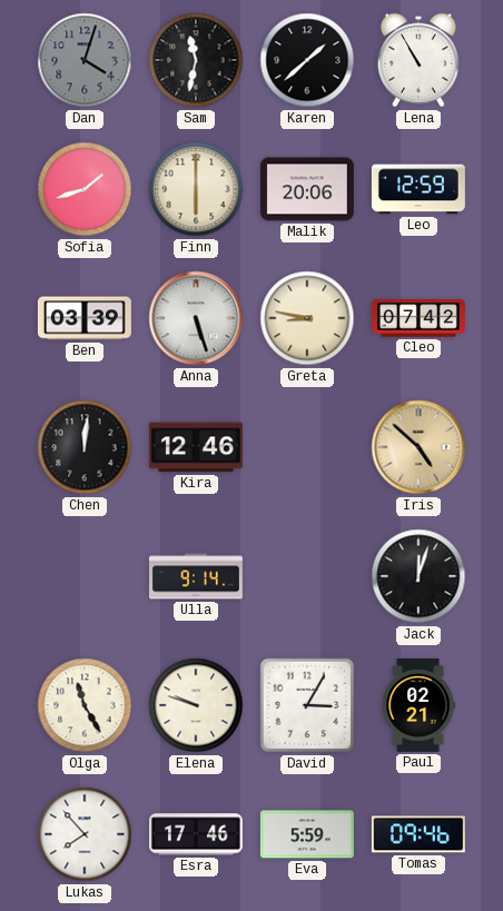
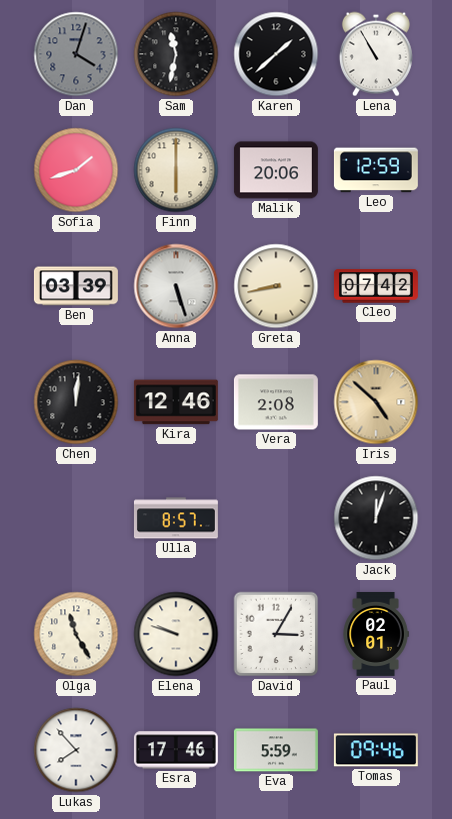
Greta: 8:47 -> 8:43 (276, 286)
Vera: none -> 2:08 (276, 402)
Ulla: 9:14 -> 8:57 (176, 518)
Paul: 02:21 -> 02:01 (376, 634)
